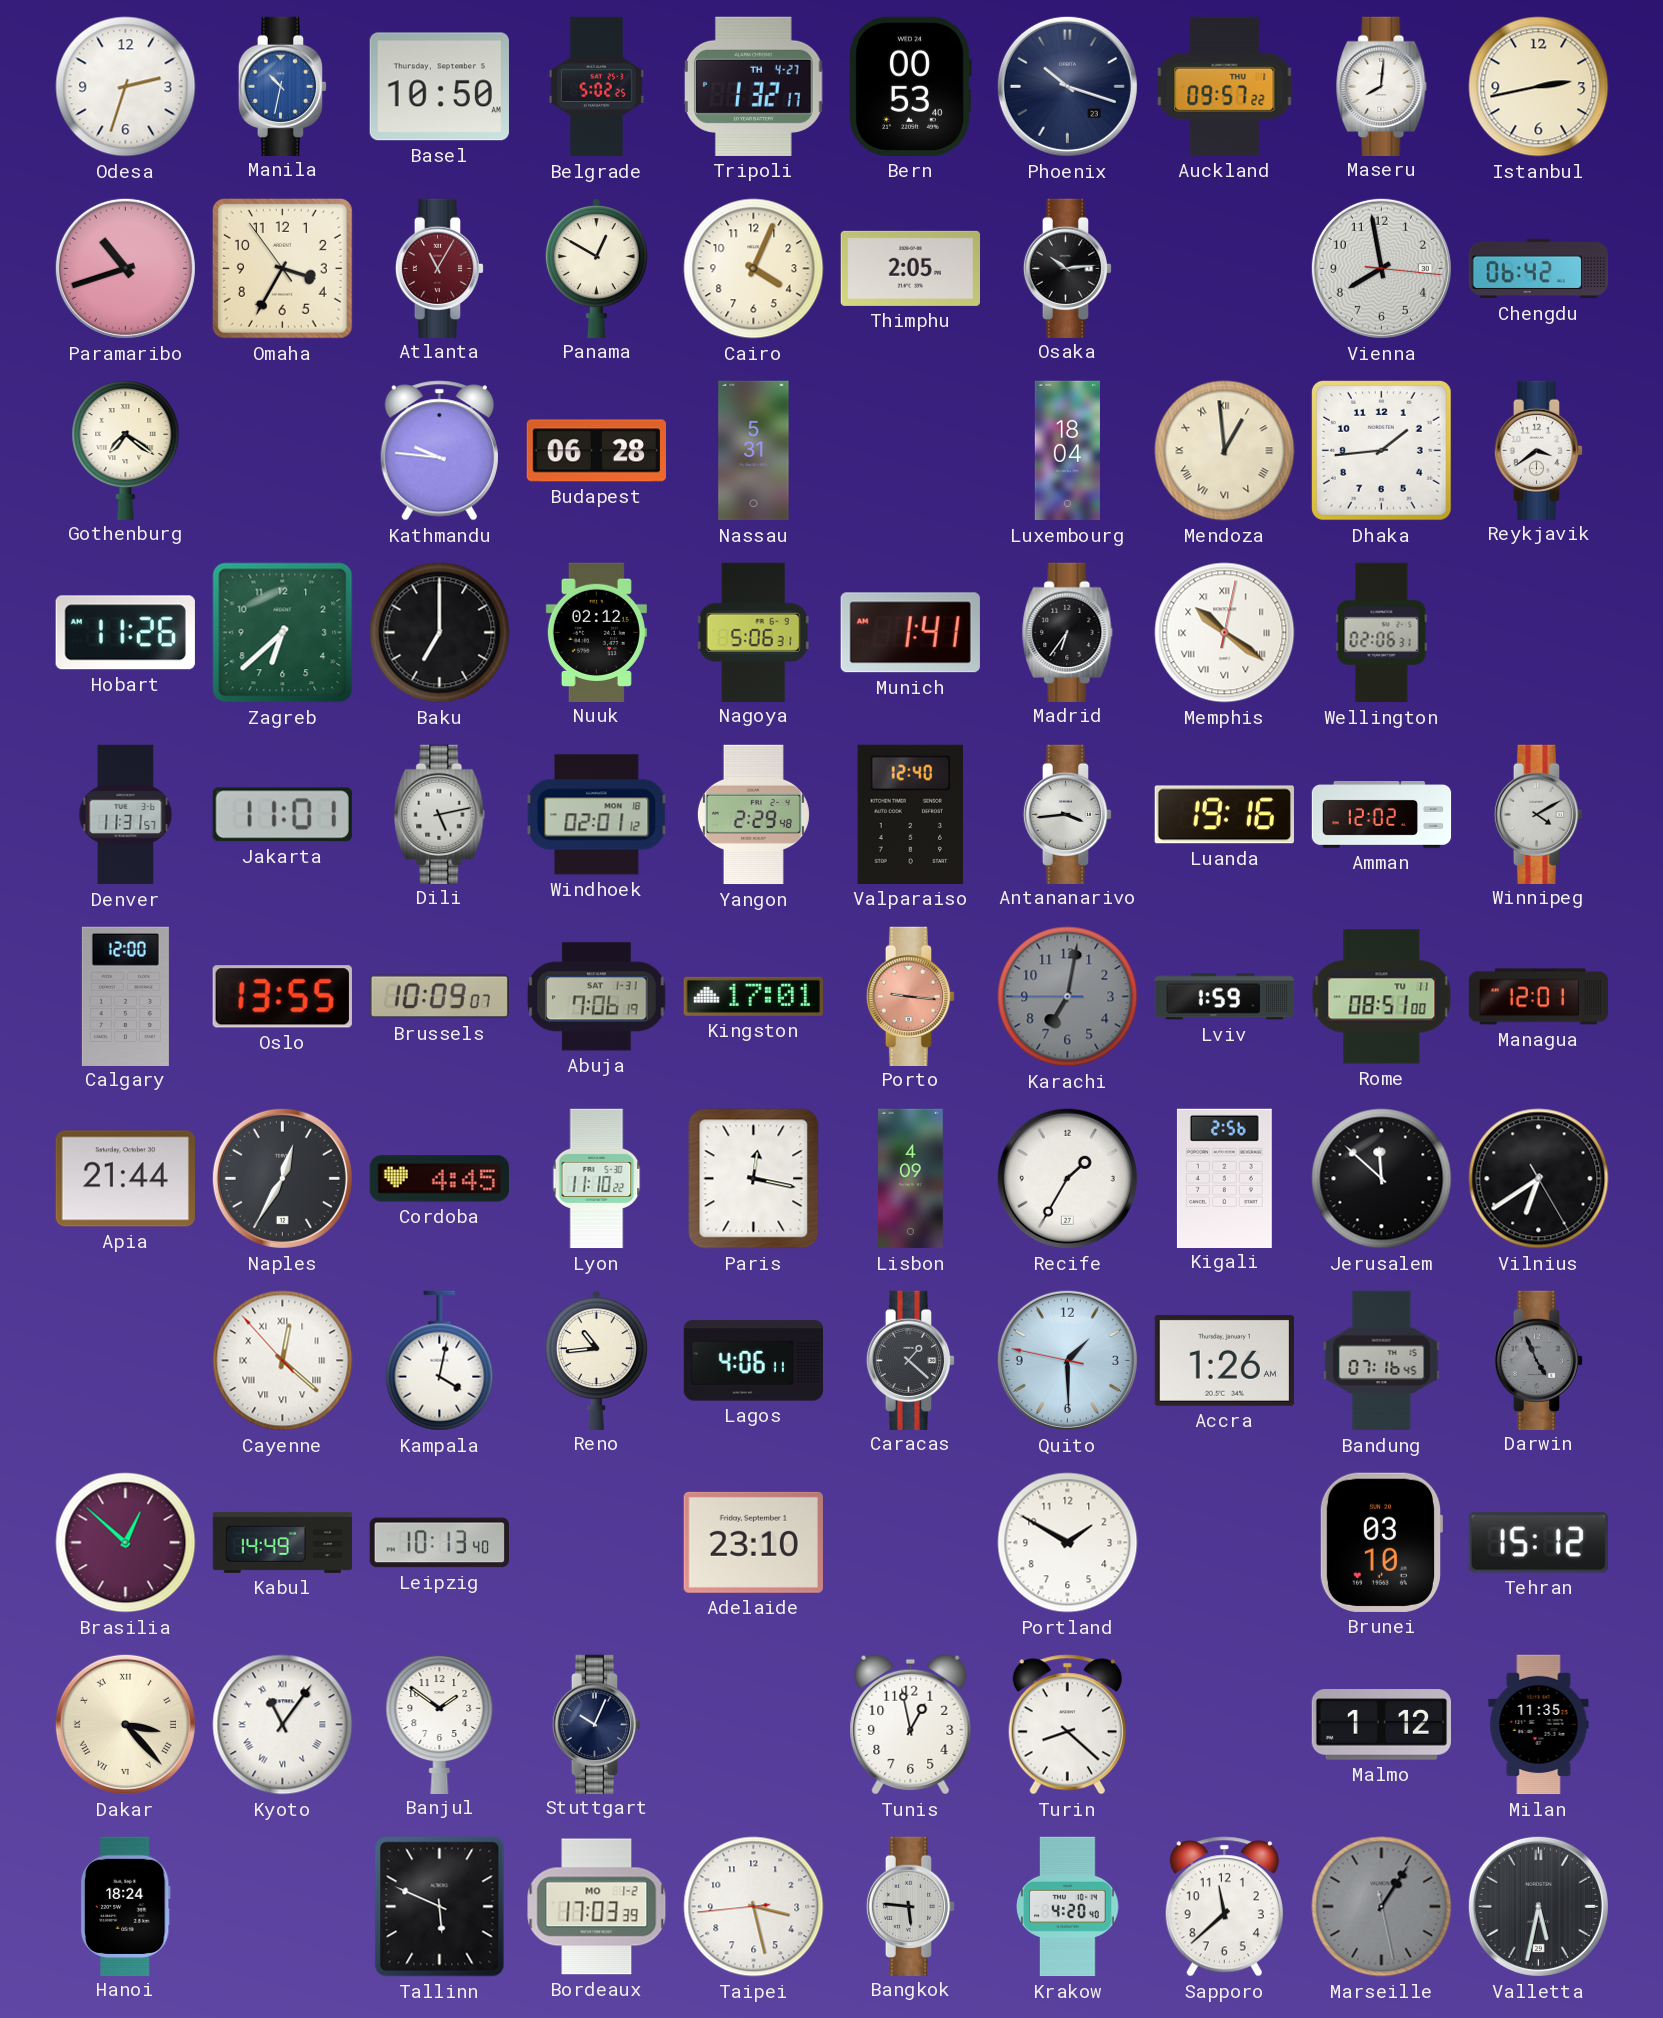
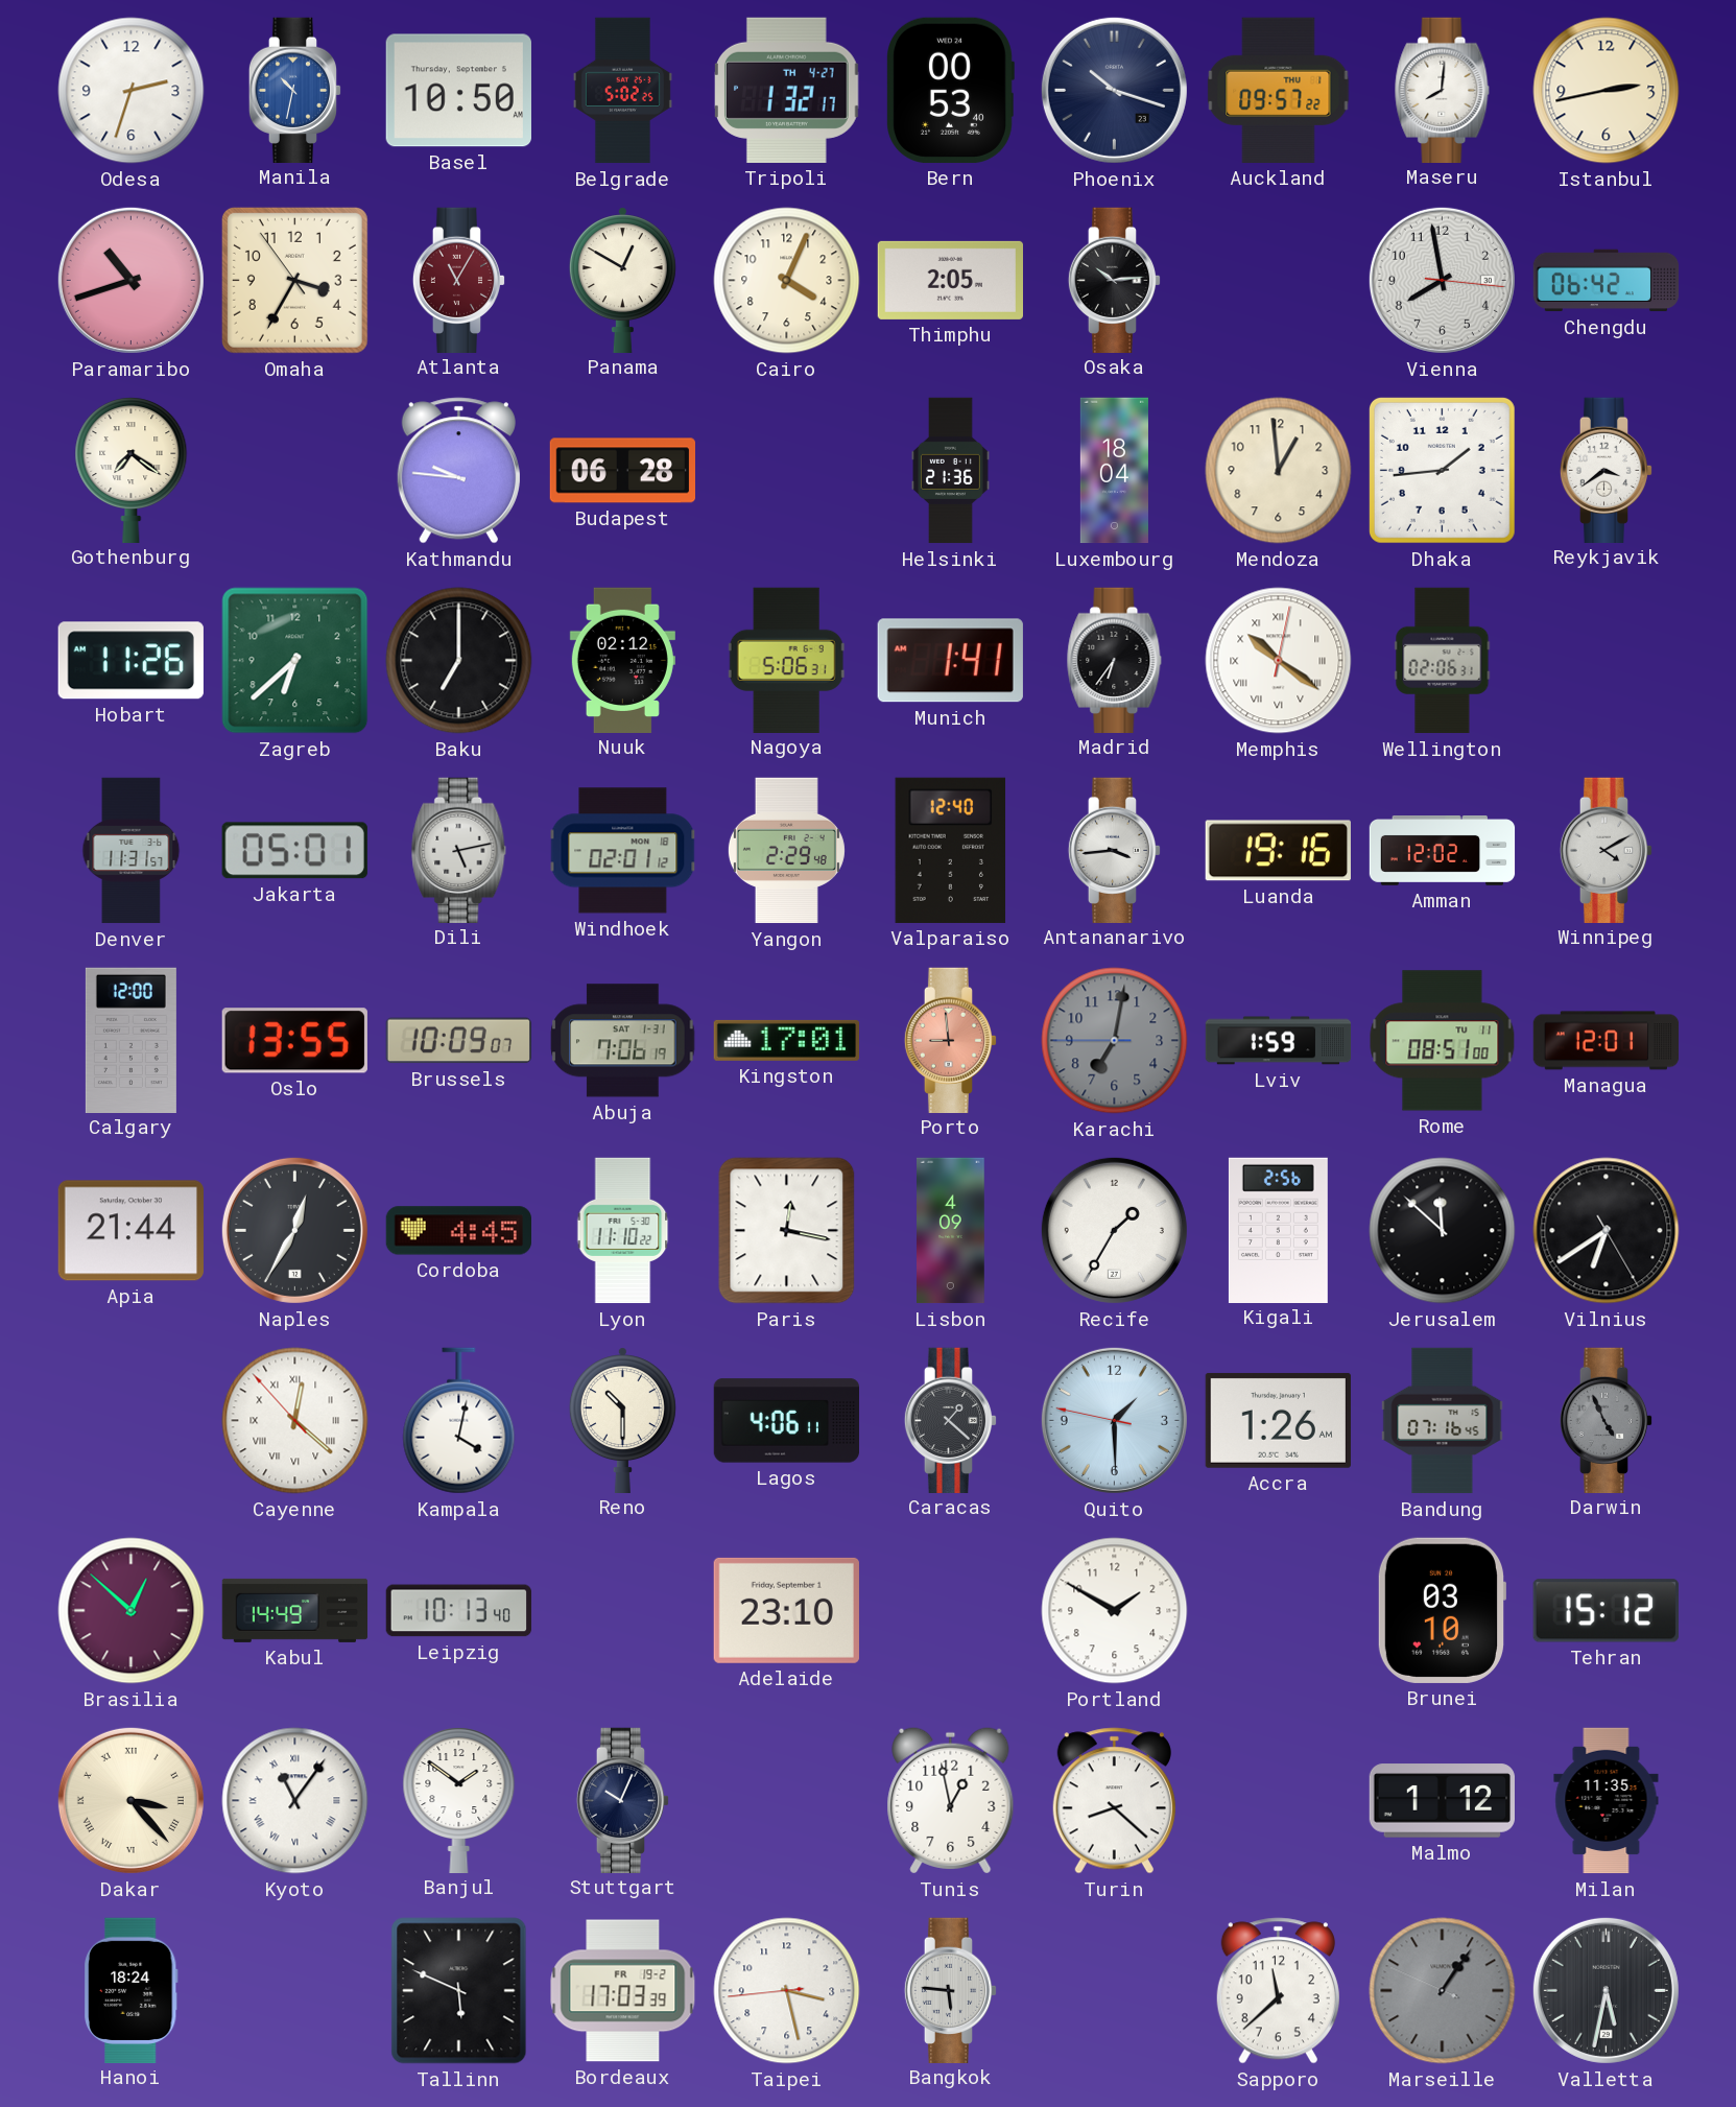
Nassau: 5:31 -> none (754, 451)
Helsinki: none -> 21:36 (951, 471)
Mendoza numerals: Roman -> Arabic (1279, 471)
Jakarta: 11:01 -> 05:01 (294, 851)
Porto: 9:16 -> 8:59 (951, 1040)
Reno: 10:44 -> 10:30 (622, 1420)
Bordeaux date: MO 1-2 -> FR 19-2 (623, 1991)
Krakow: 4:20 -> none (1068, 1907)
Marseille: 1:05:28 -> 1:05:49 (1443, 1991)
